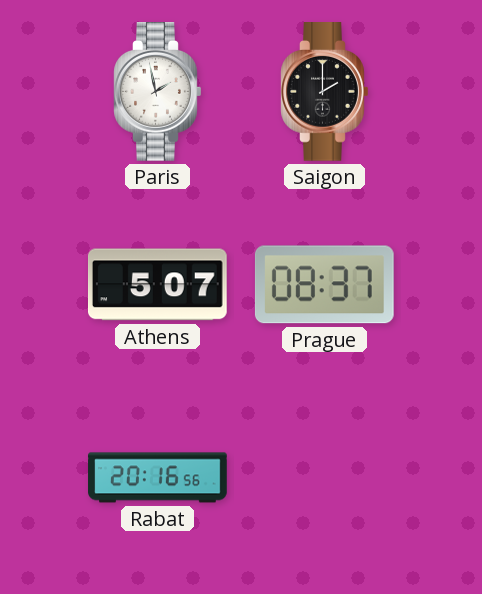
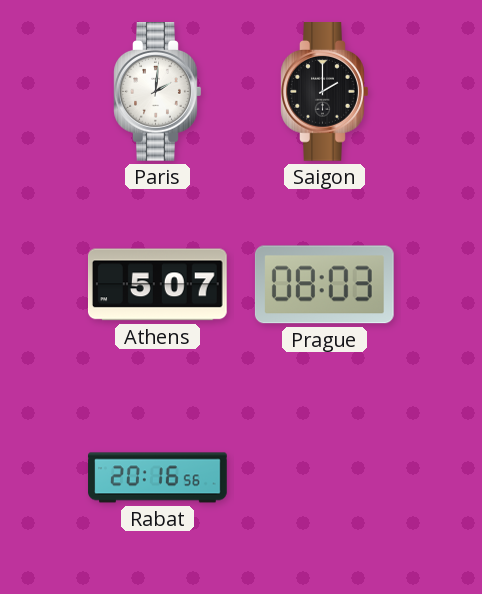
Paris: 1:58 -> 2:01 (158, 92)
Prague: 08:37 -> 08:03 (324, 285)
